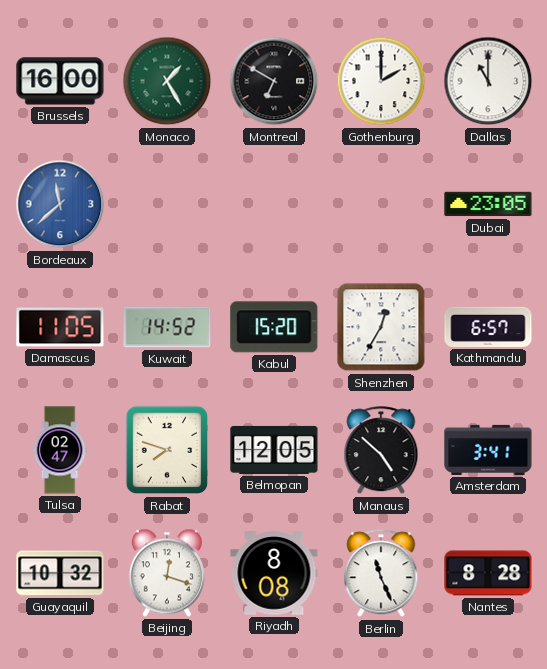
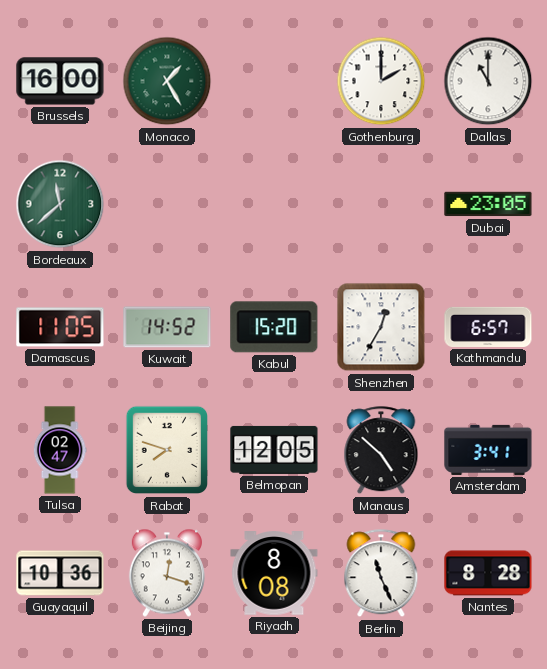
Montreal: 6:50 -> none (274, 81)
Bordeaux dial: blue -> green (60, 204)
Guayaquil: 10:32 -> 10:36 (60, 573)
